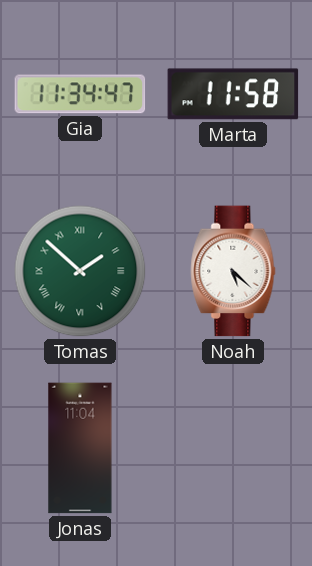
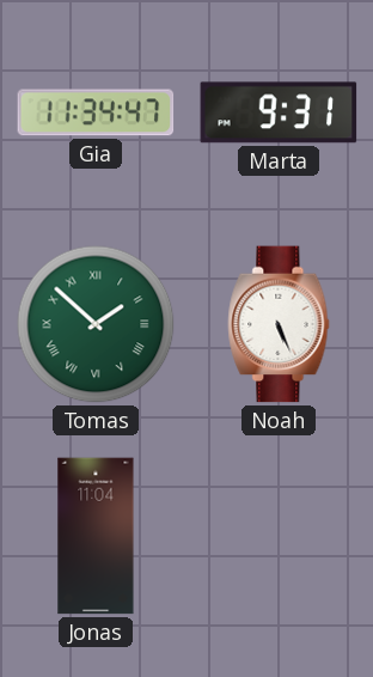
Marta: 11:58 -> 9:31 (279, 112)
Noah: 5:22 -> 5:26 (279, 324)
